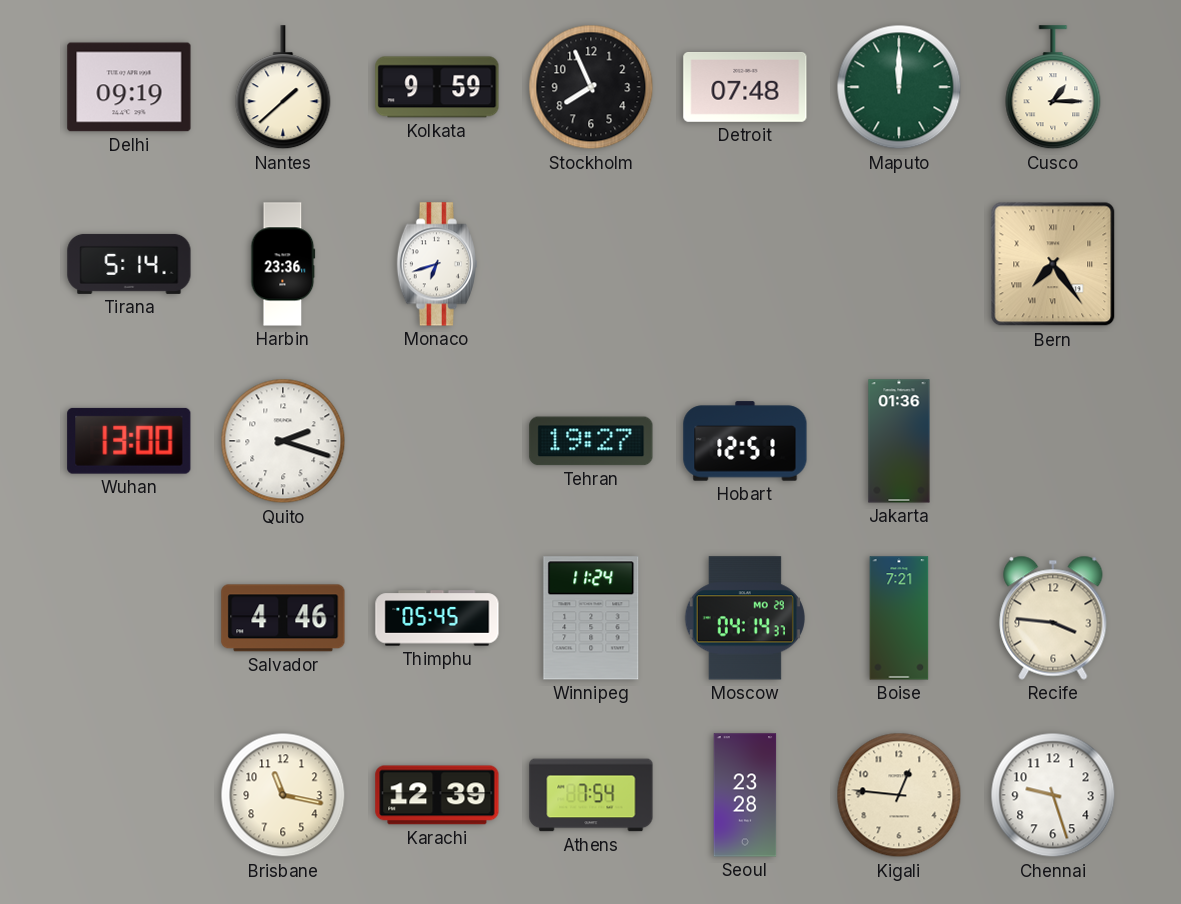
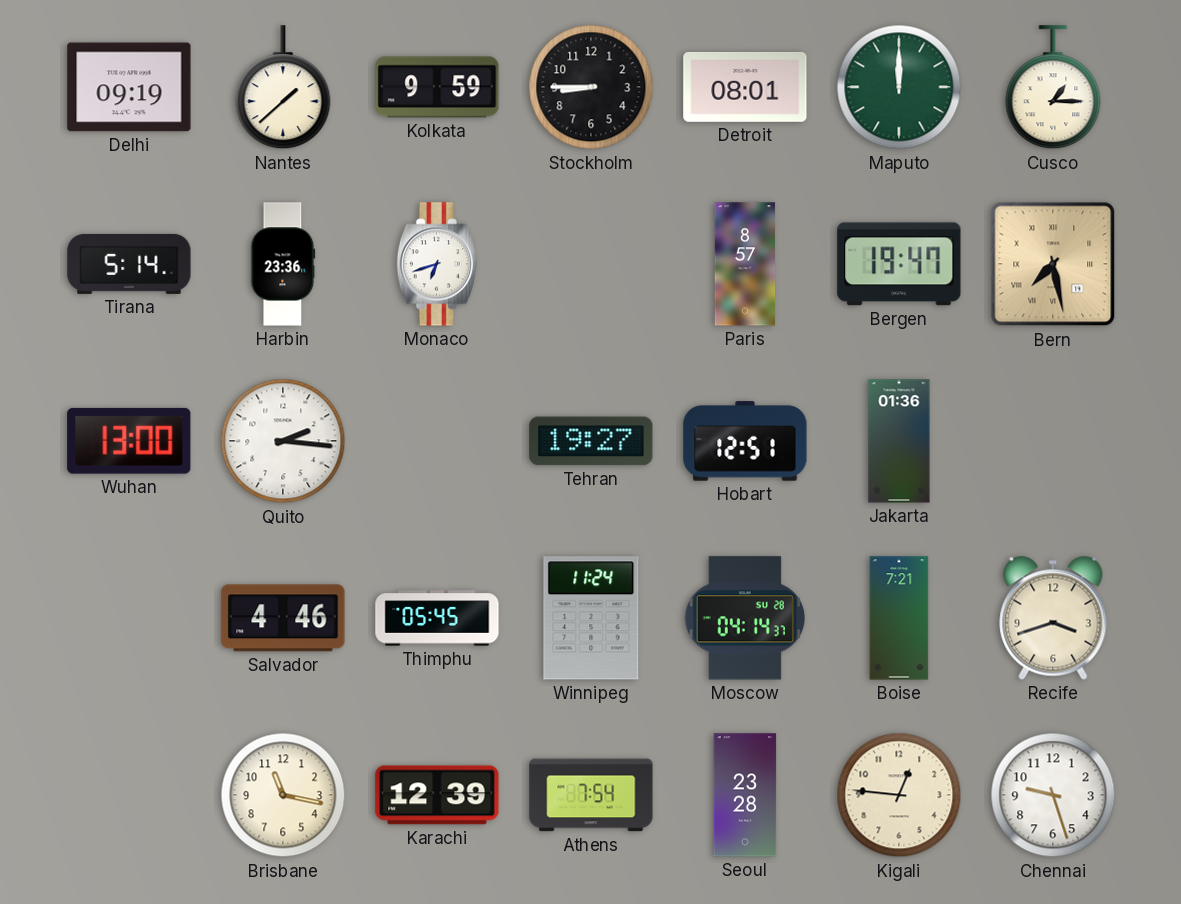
Stockholm: 7:56 -> 8:45 (591, 87)
Detroit: 07:48 -> 08:01 (745, 87)
Paris: none -> 8:57 (745, 264)
Bergen: none -> 19:47 (899, 264)
Bern: 7:24 -> 7:28 (1053, 264)
Quito: 2:18 -> 2:16 (283, 441)
Moscow date: MO 29 -> SU 28 (745, 618)
Recife: 3:46 -> 3:42 (1053, 618)
